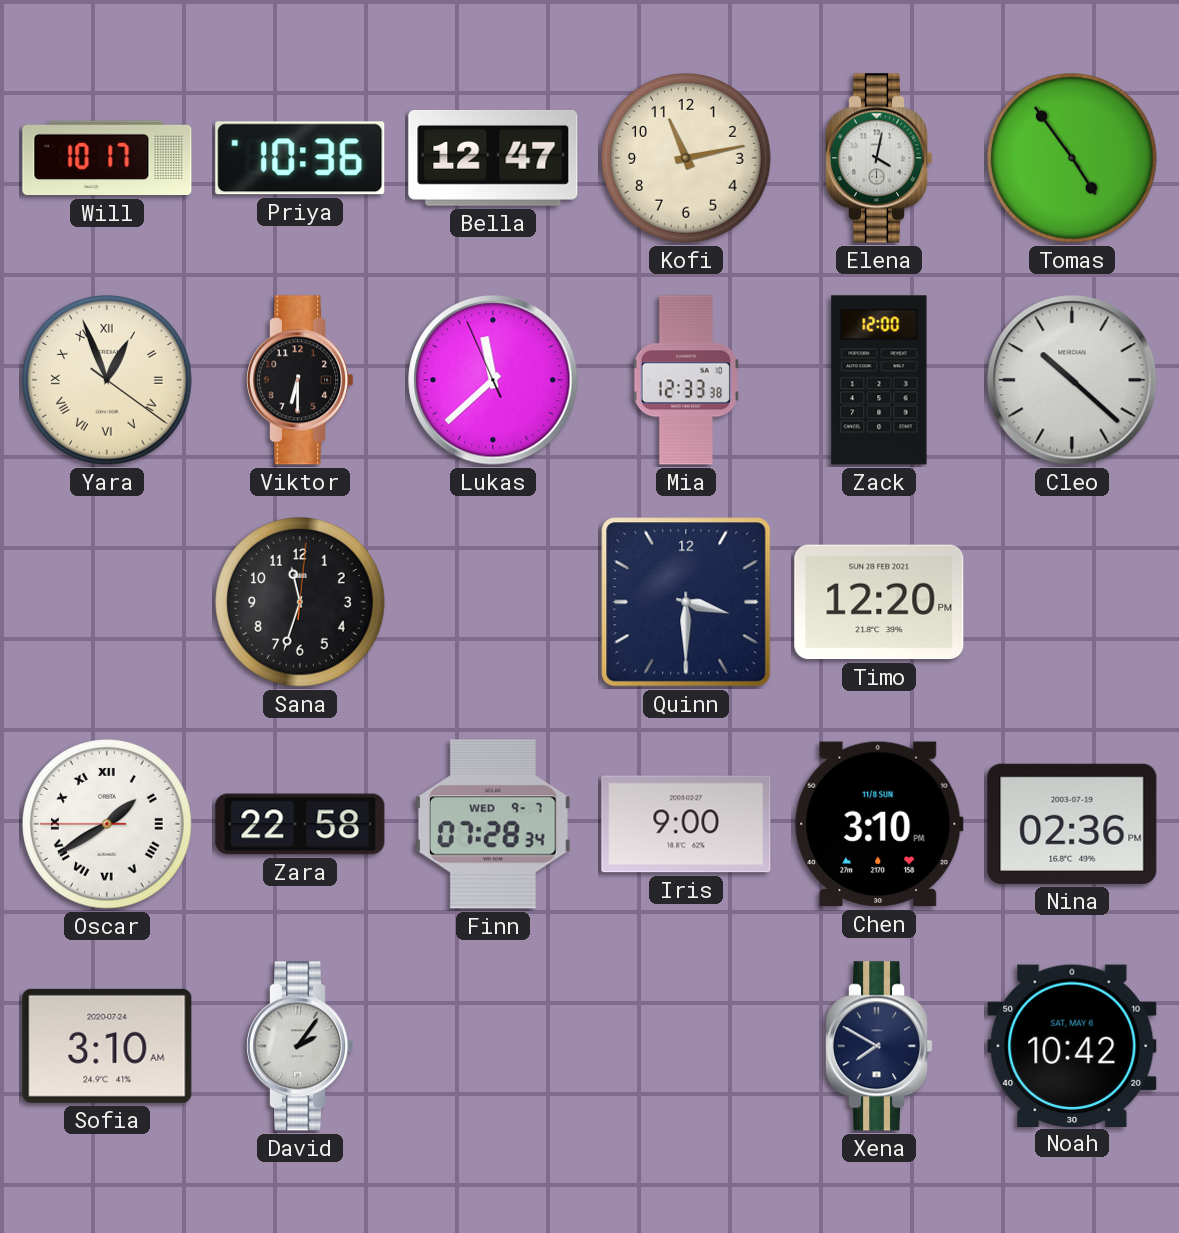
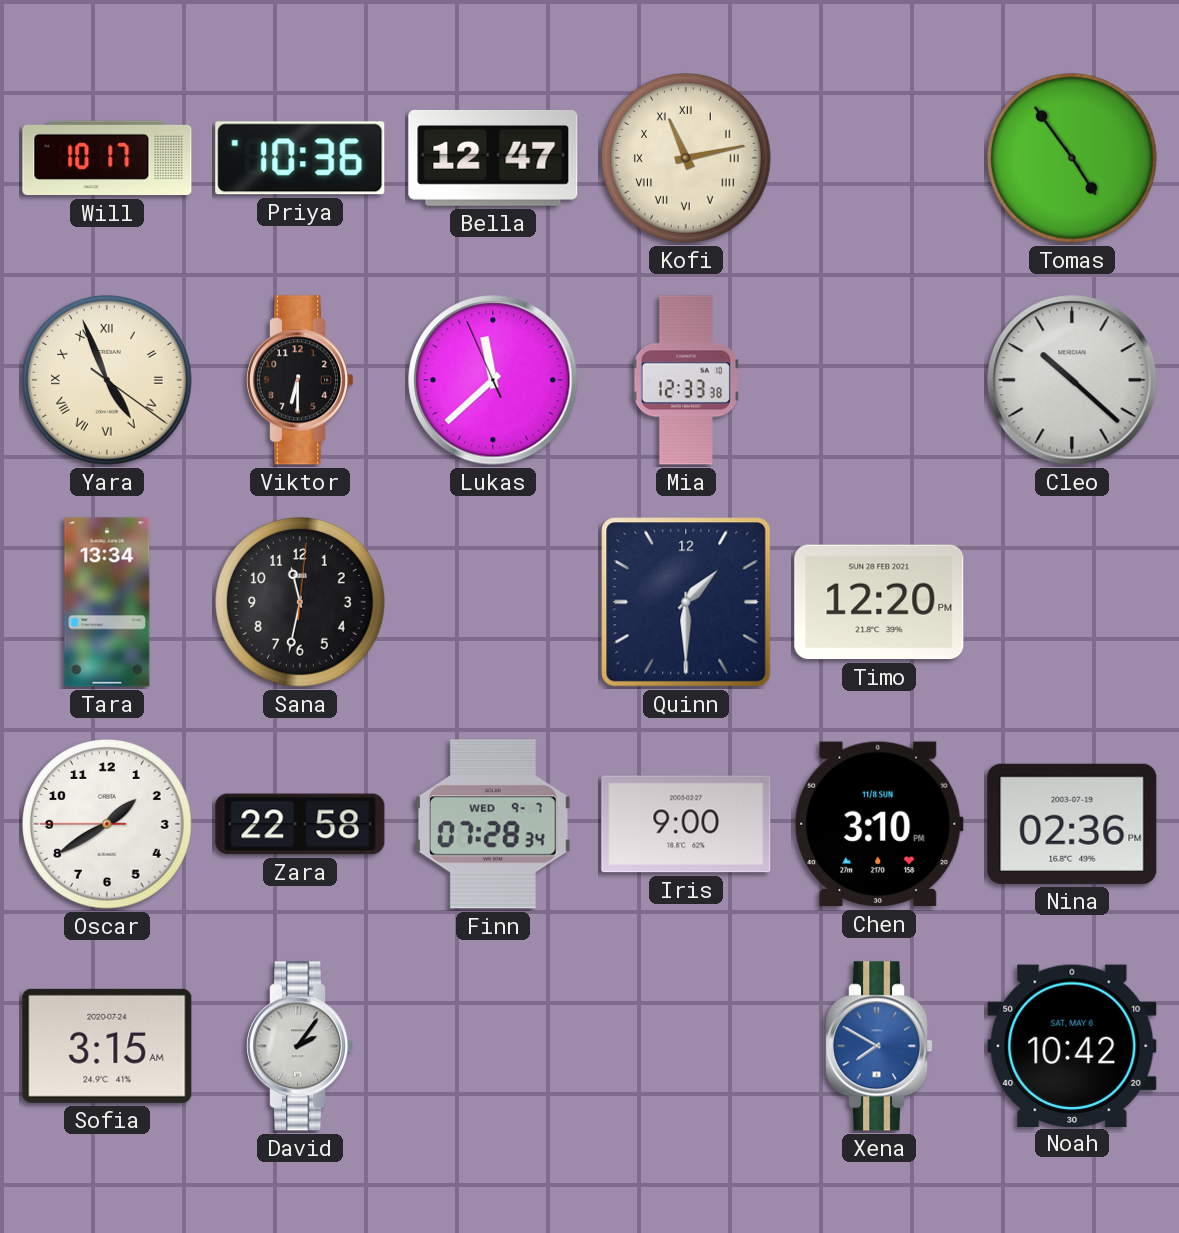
Kofi numerals: Arabic -> Roman (687, 159)
Elena: 4:02 -> none (880, 158)
Yara: 12:56 -> 4:56 (108, 381)
Zack: 12:00 -> none (879, 380)
Tara: none -> 13:34 (107, 602)
Sana: 11:33 -> 11:32 (301, 603)
Quinn: 3:30 -> 1:30 (686, 602)
Oscar numerals: Roman -> Arabic (108, 825)
Sofia: 3:10 -> 3:15 (107, 1046)
Xena dial: navy -> blue (880, 1046)
